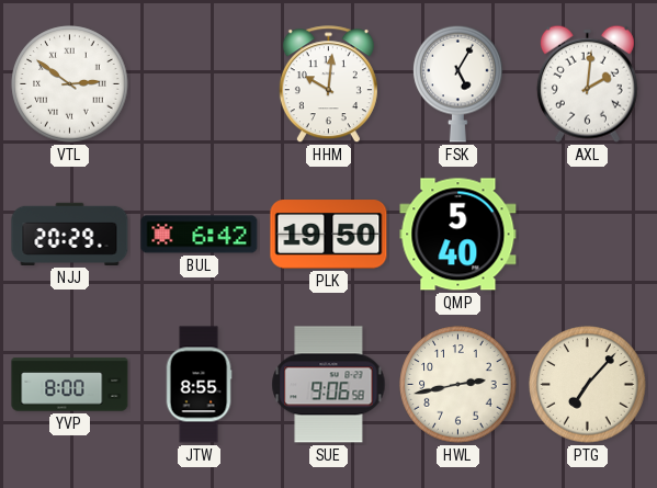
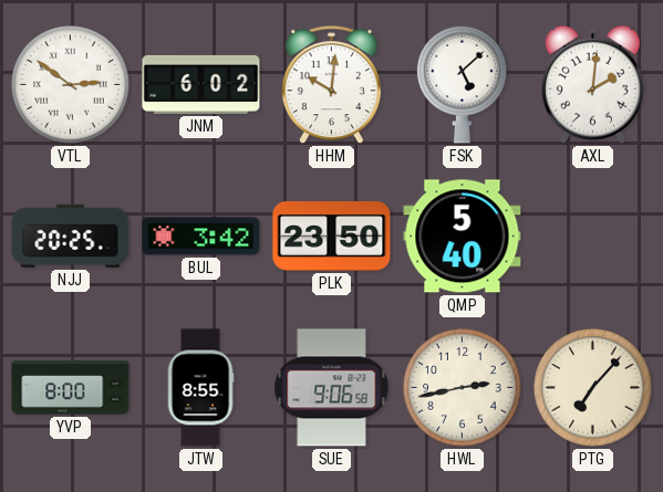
JNM: none -> 6:02 (201, 84)
FSK: 5:05 -> 5:08 (463, 84)
NJJ: 20:29 -> 20:25 (71, 235)
BUL: 6:42 -> 3:42 (201, 237)
PLK: 19:50 -> 23:50 (332, 237)
